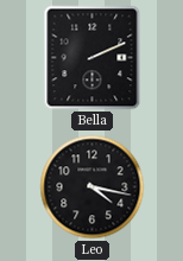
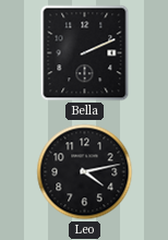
Leo: 4:17 -> 4:13 (85, 172)
